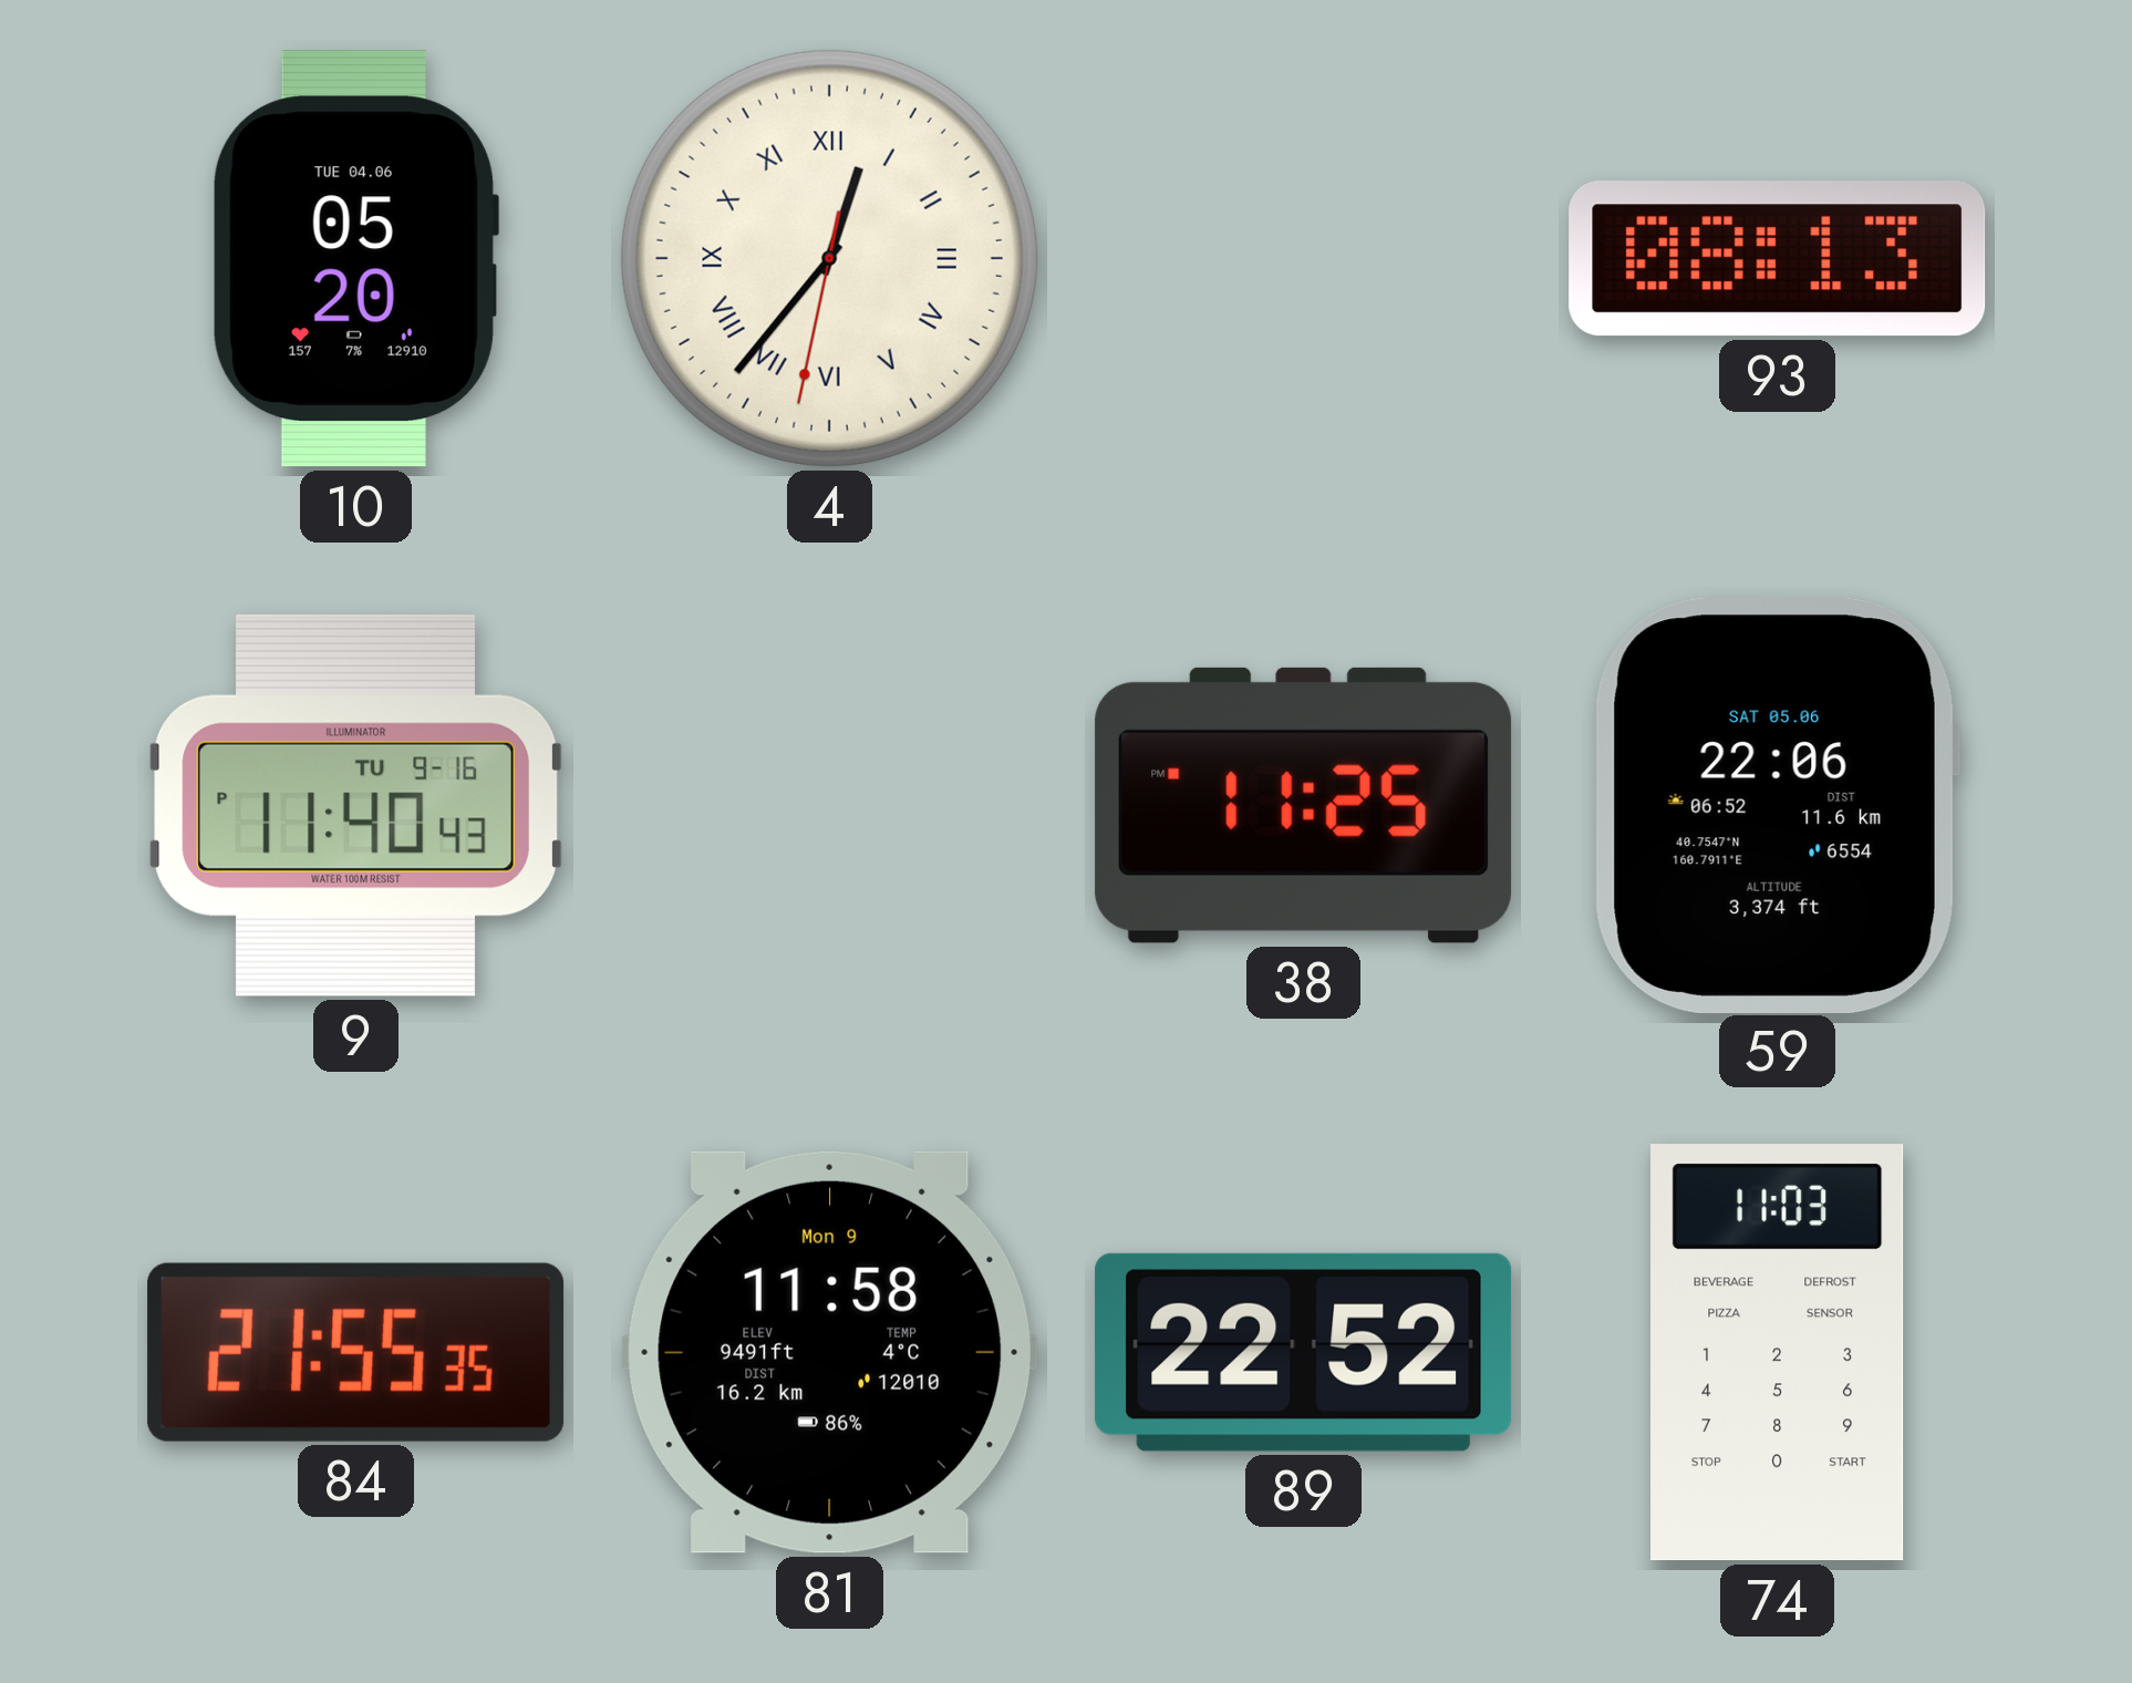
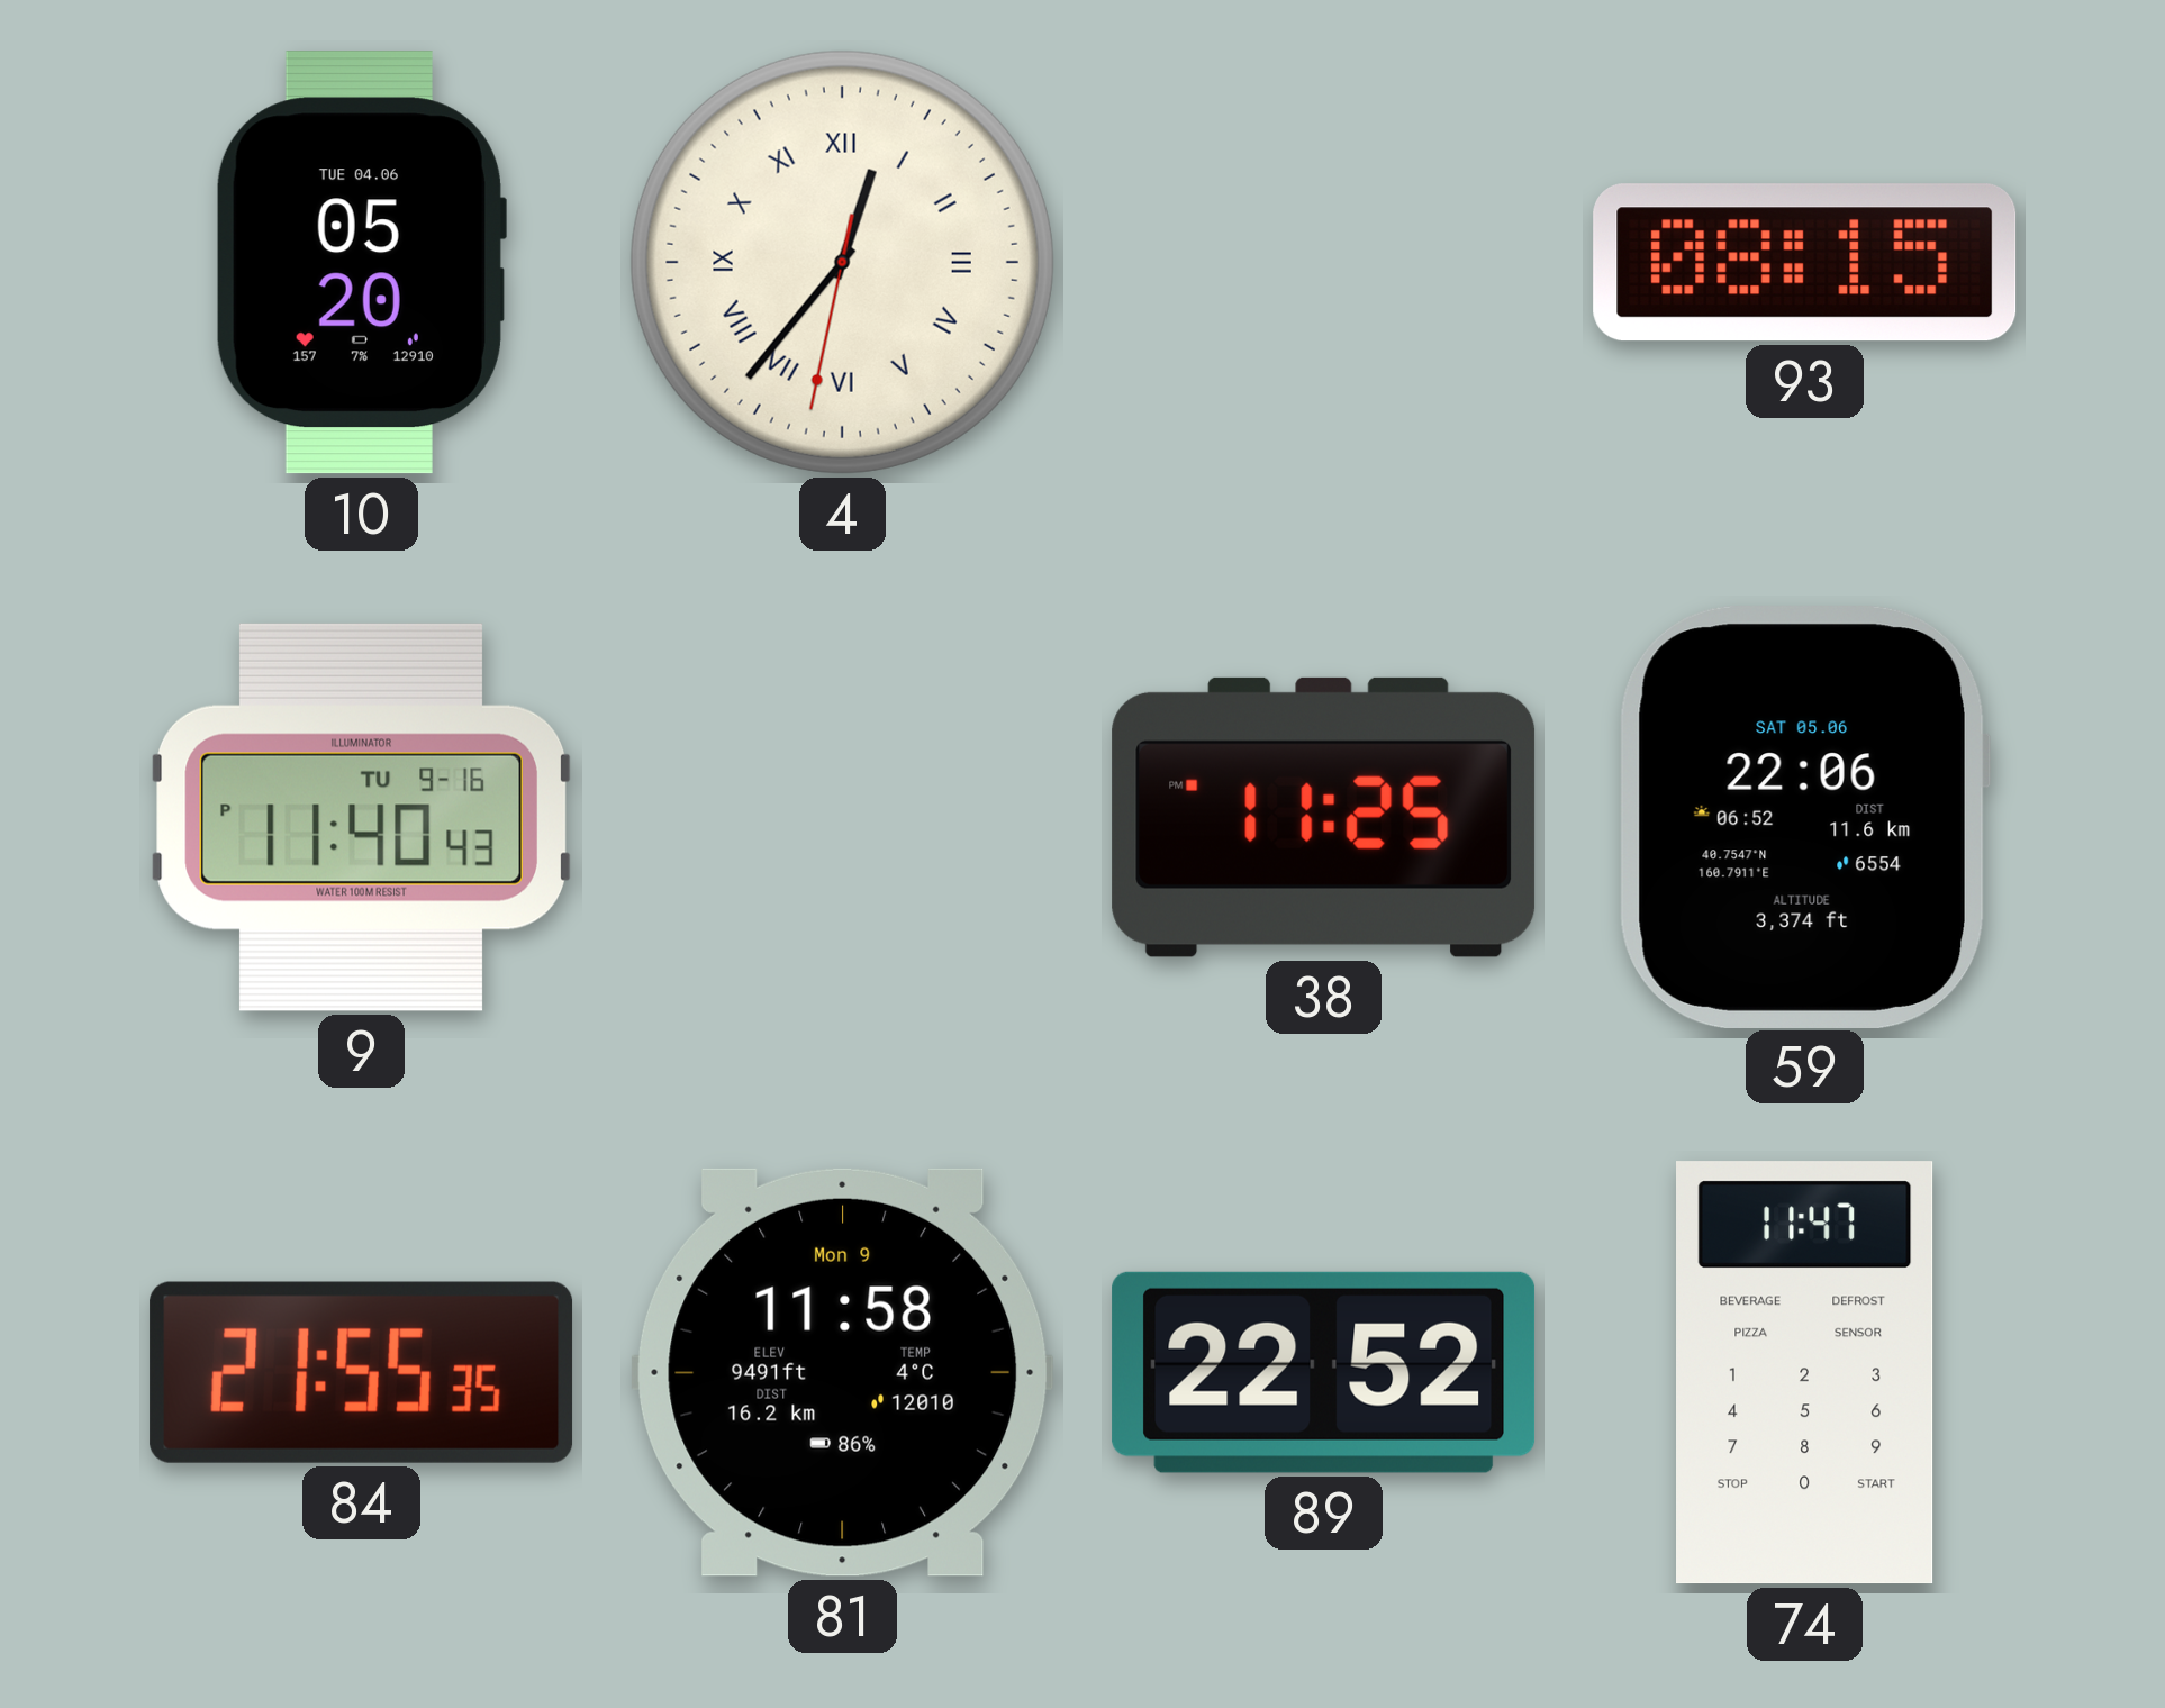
93: 08:13 -> 08:15 (1805, 263)
74: 11:03 -> 11:47 (1805, 1373)
